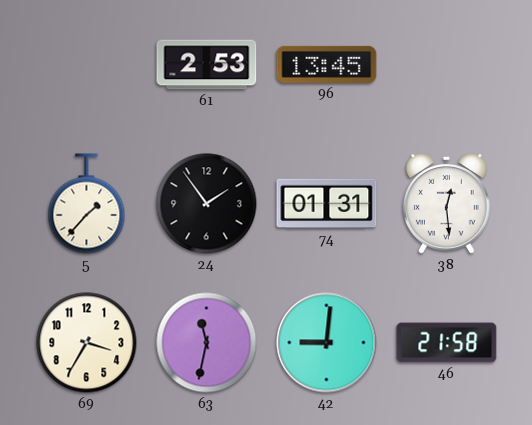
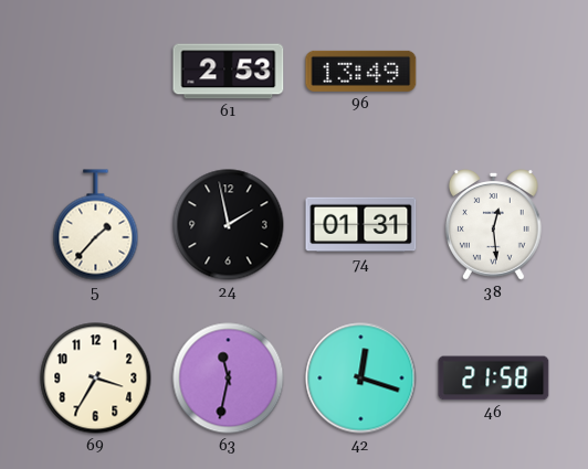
96: 13:45 -> 13:49 (361, 71)
24: 1:54 -> 1:58 (229, 225)
42: 9:01 -> 12:18 (361, 379)
